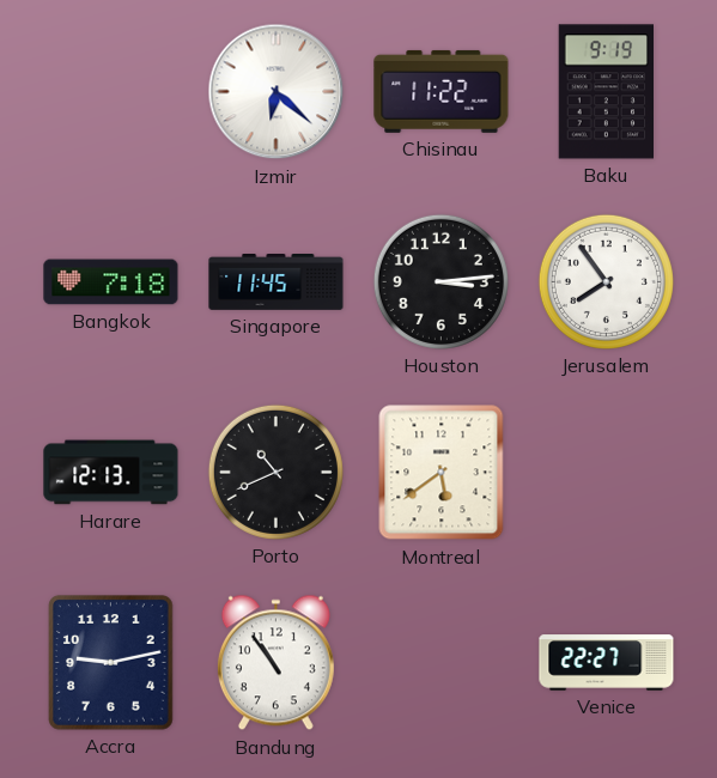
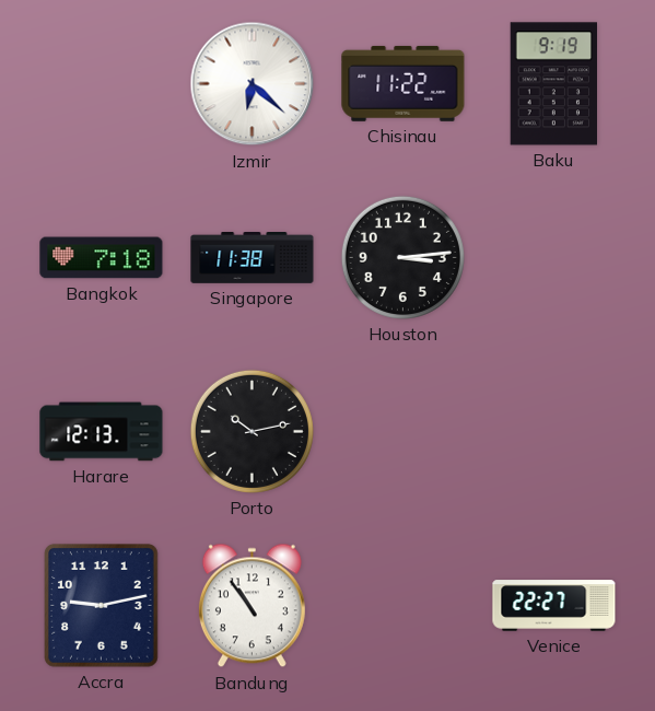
Singapore: 11:45 -> 11:38 (253, 258)
Jerusalem: 7:54 -> none (606, 281)
Porto: 10:41 -> 10:13 (252, 431)
Montreal: 5:39 -> none (442, 473)
